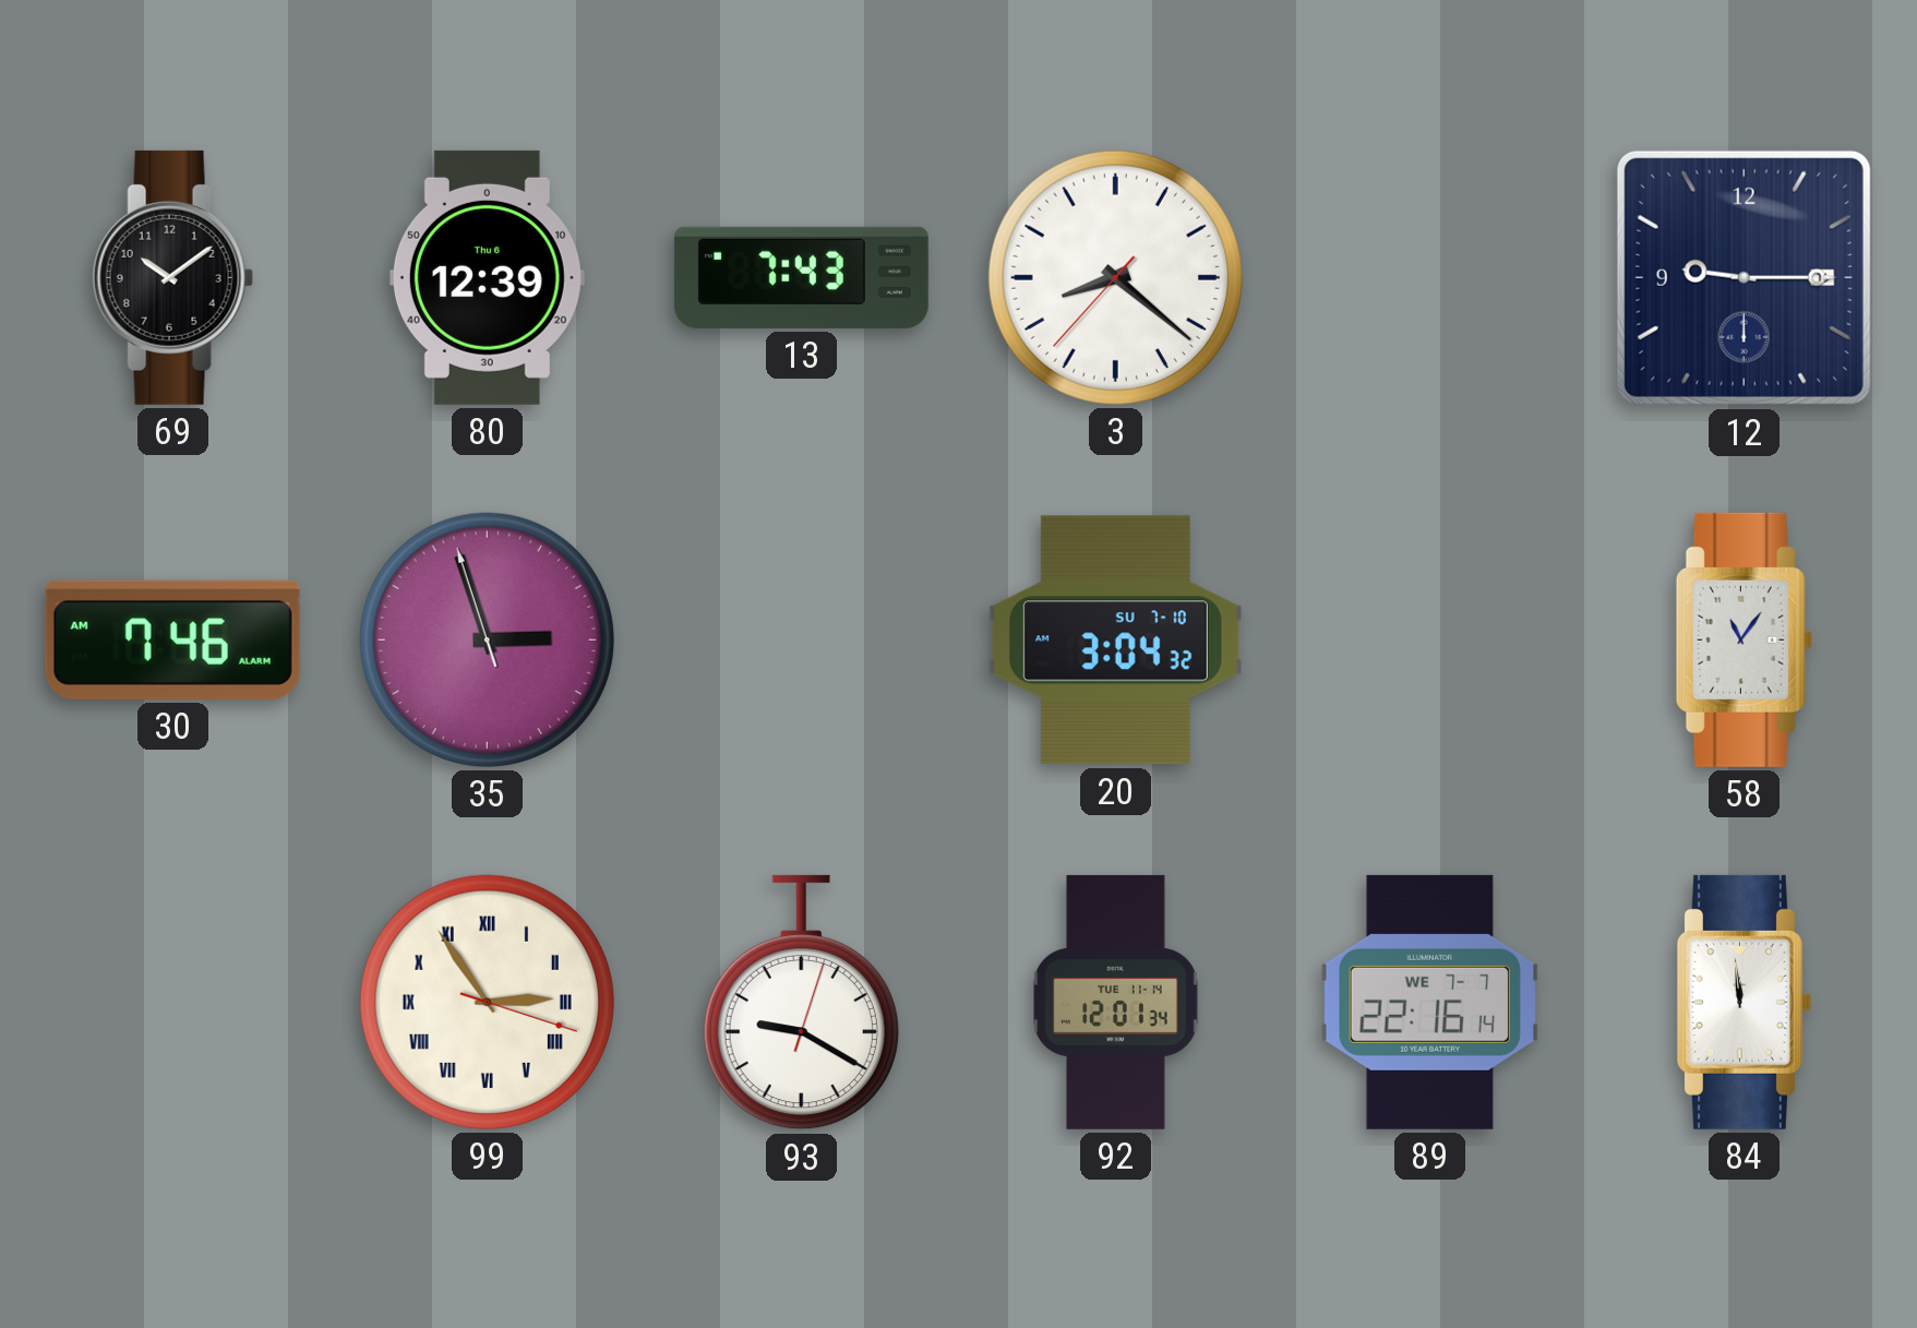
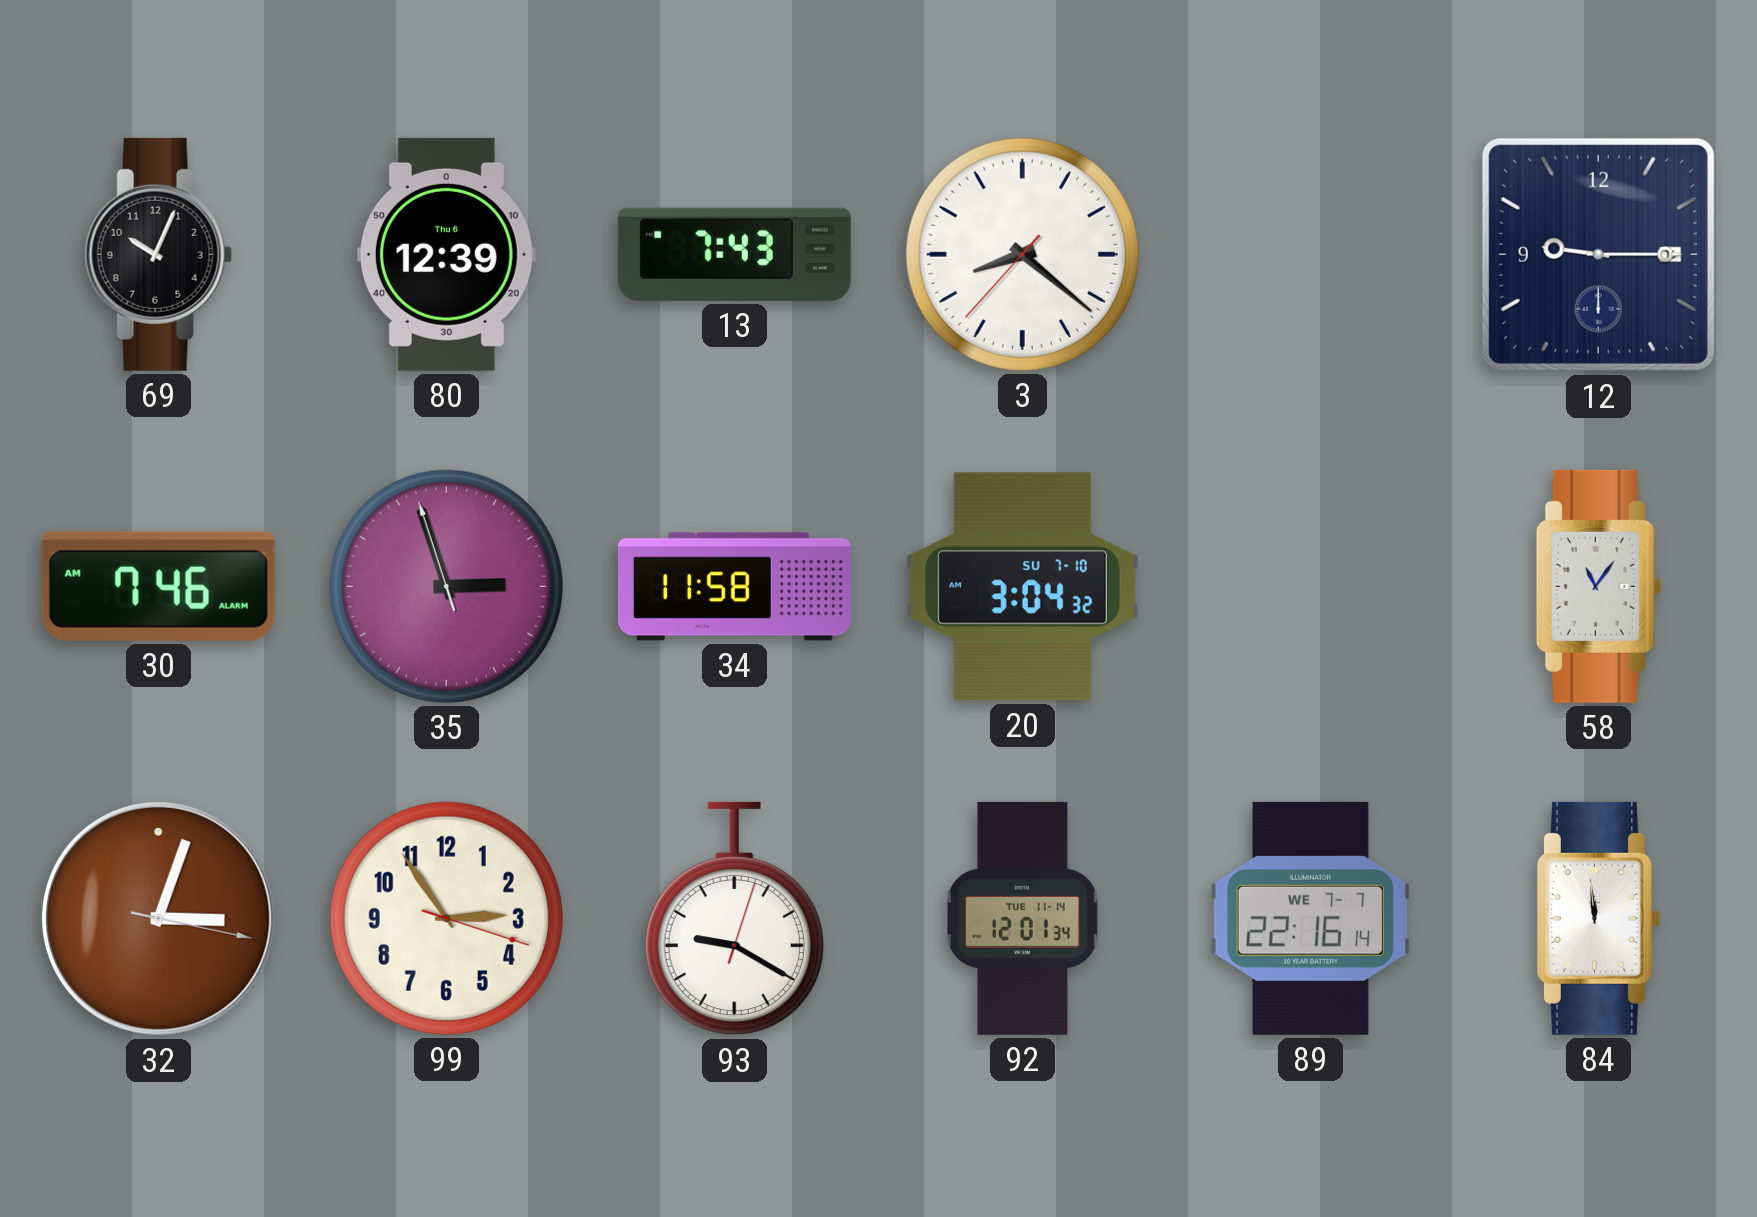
69: 10:09 -> 10:04 (158, 254)
34: none -> 11:58 (734, 587)
32: none -> 3:03 (158, 918)
99 numerals: Roman -> Arabic (446, 918)
